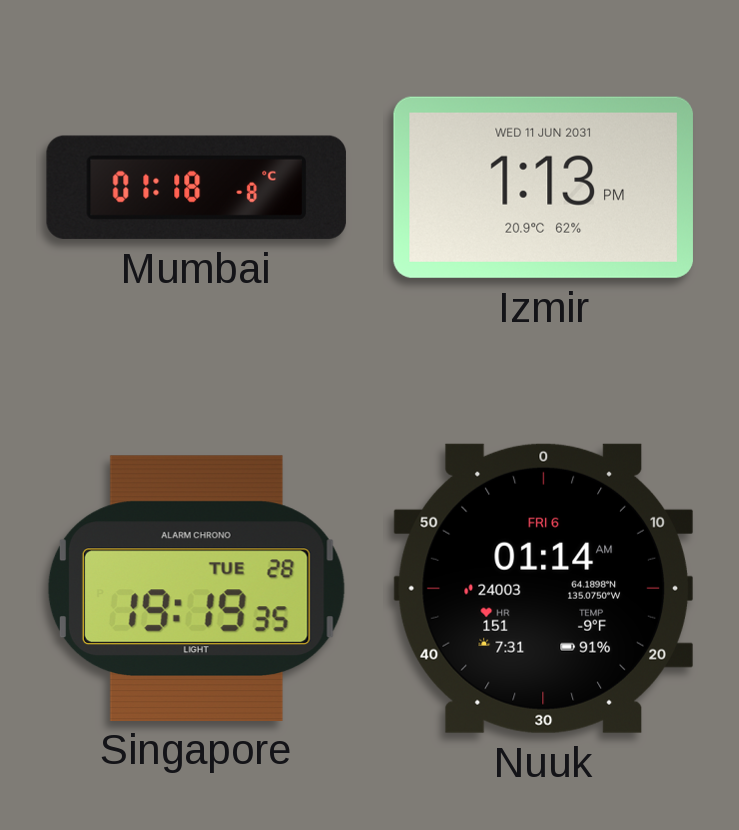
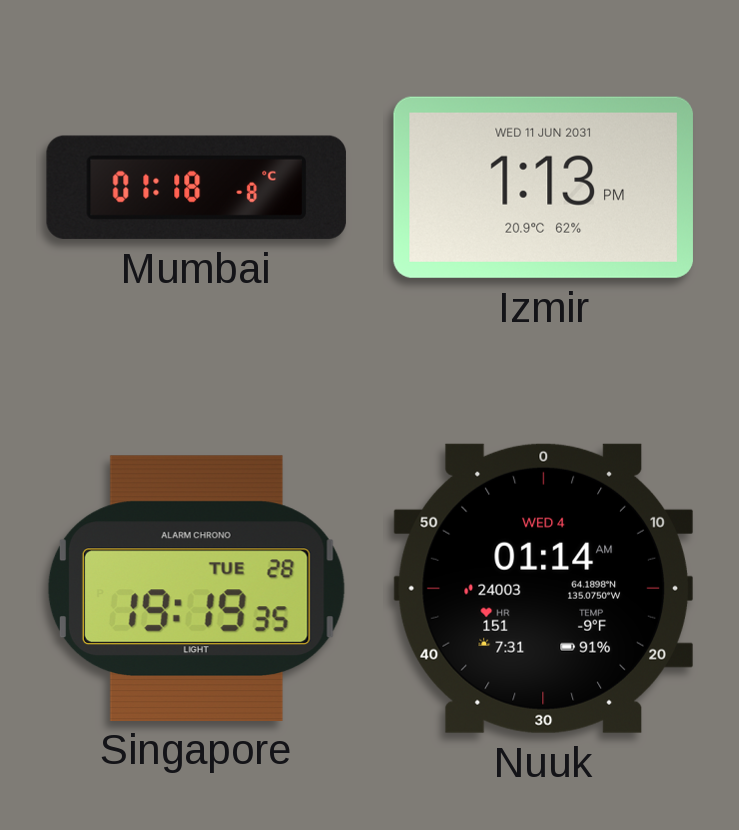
Nuuk date: FRI 6 -> WED 4 (543, 588)
